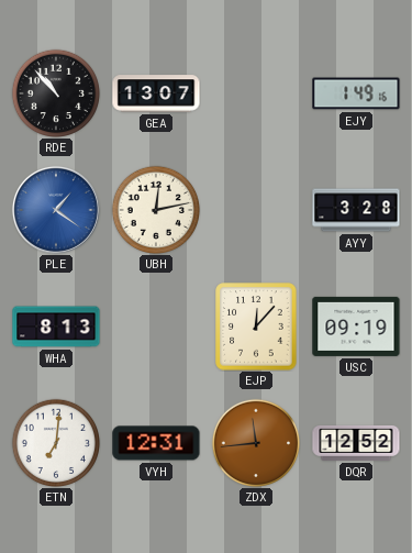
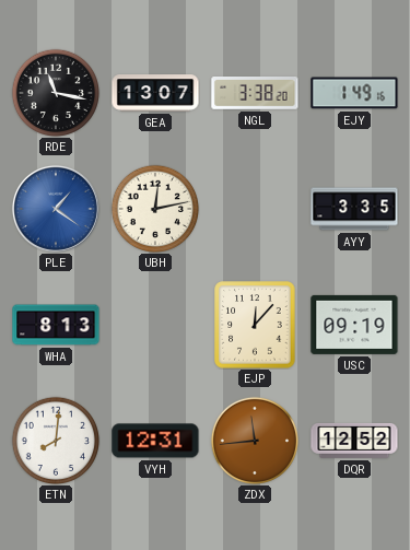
RDE: 10:53 -> 11:17 (55, 92)
NGL: none -> 3:38 (255, 94)
AYY: 3:28 -> 3:35 (354, 209)
ETN: 7:01 -> 8:01 (55, 440)
